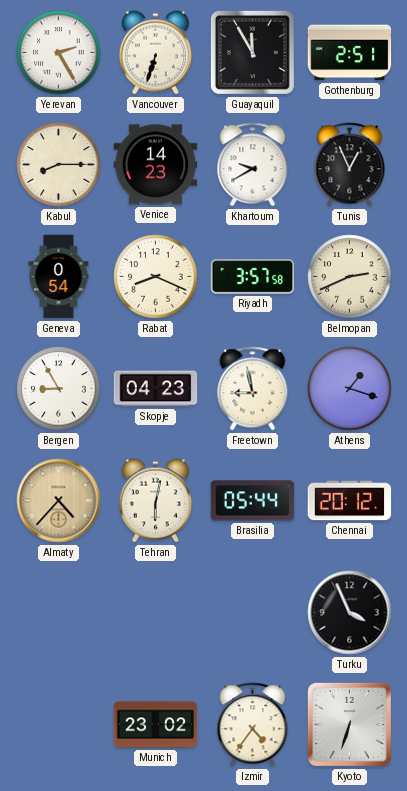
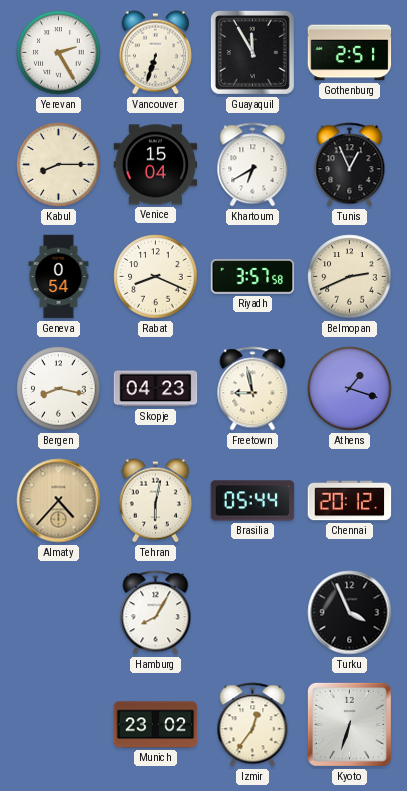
Venice: 14:23 -> 15:04 (156, 165)
Khartoum: 9:40 -> 6:40 (253, 165)
Bergen: 8:55 -> 8:17 (59, 389)
Hamburg: none -> 8:05 (156, 613)
Izmir: 4:36 -> 12:36 (253, 725)
